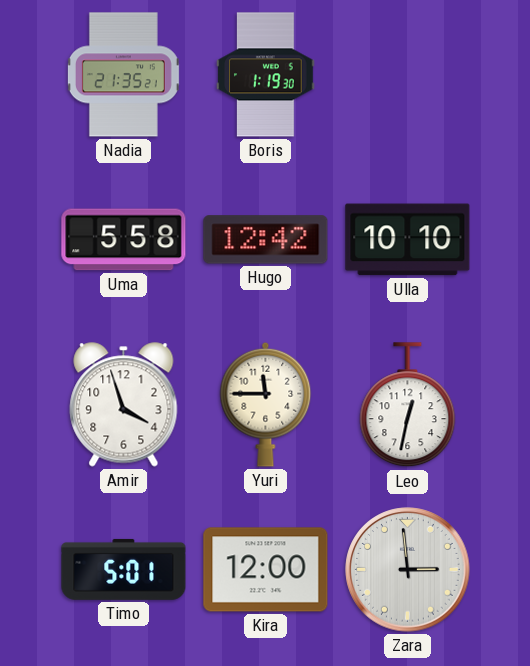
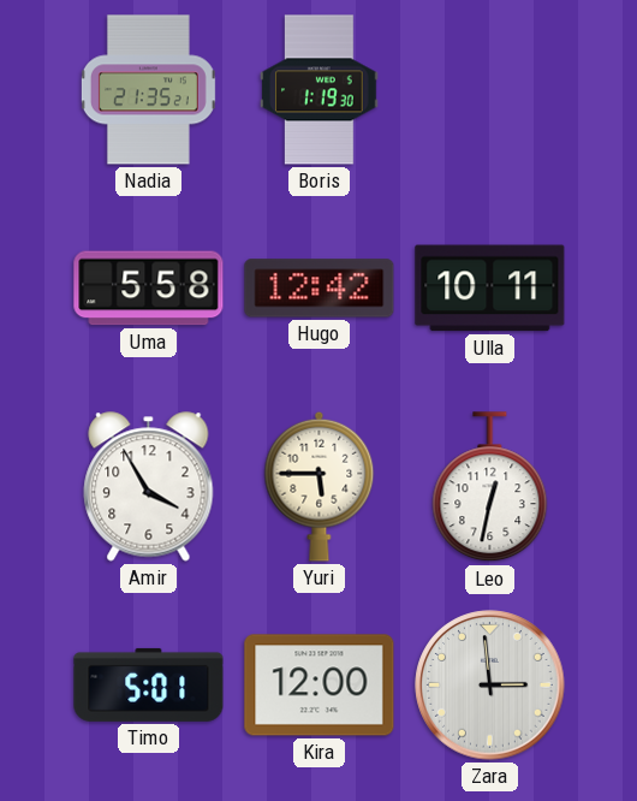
Ulla: 10:10 -> 10:11 (490, 289)
Amir: 3:57 -> 3:55 (149, 487)
Yuri: 11:45 -> 5:45 (320, 486)
